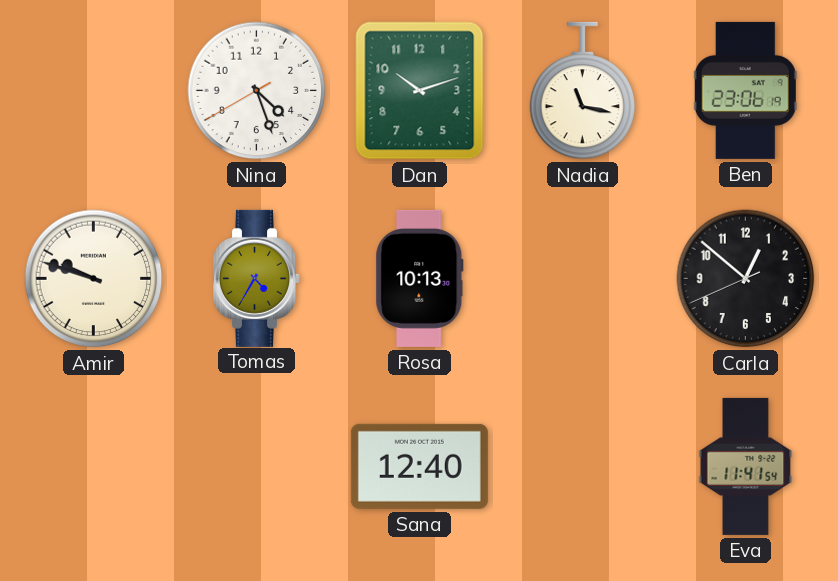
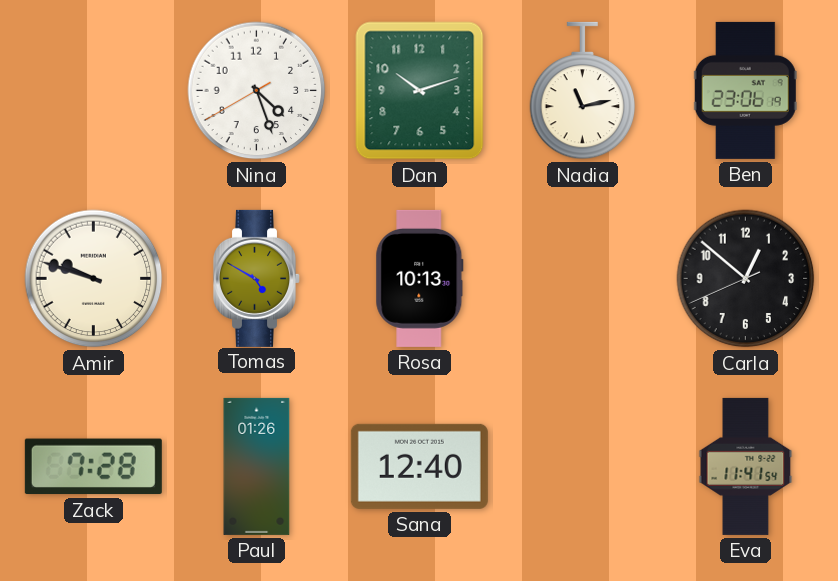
Nadia: 11:17 -> 11:13 (583, 91)
Tomas: 4:35 -> 4:50 (257, 278)
Zack: none -> 7:28 (93, 467)
Paul: none -> 01:26 (257, 466)
